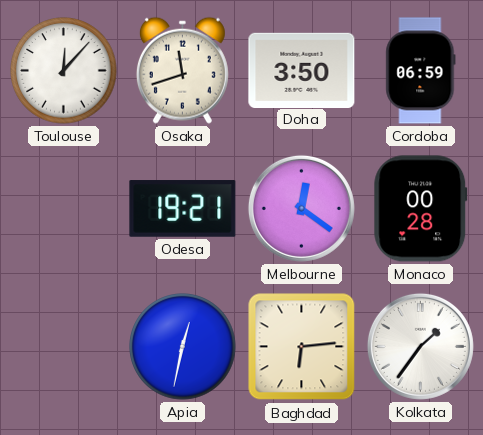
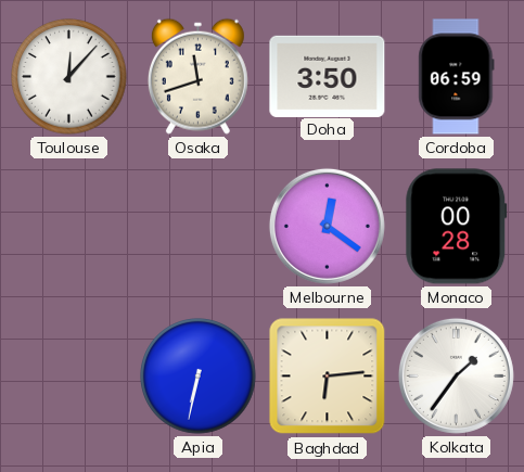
Odesa: 19:21 -> none (183, 209)
Apia: 12:32 -> 6:32 (199, 377)
